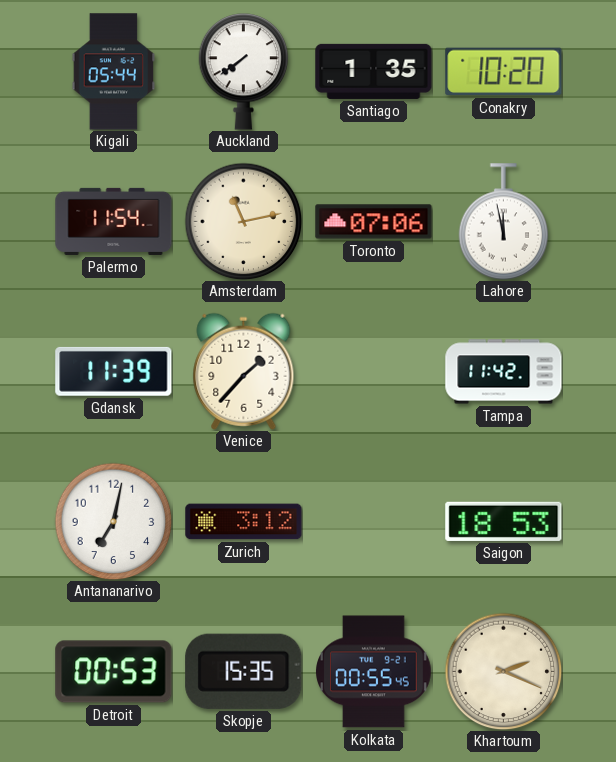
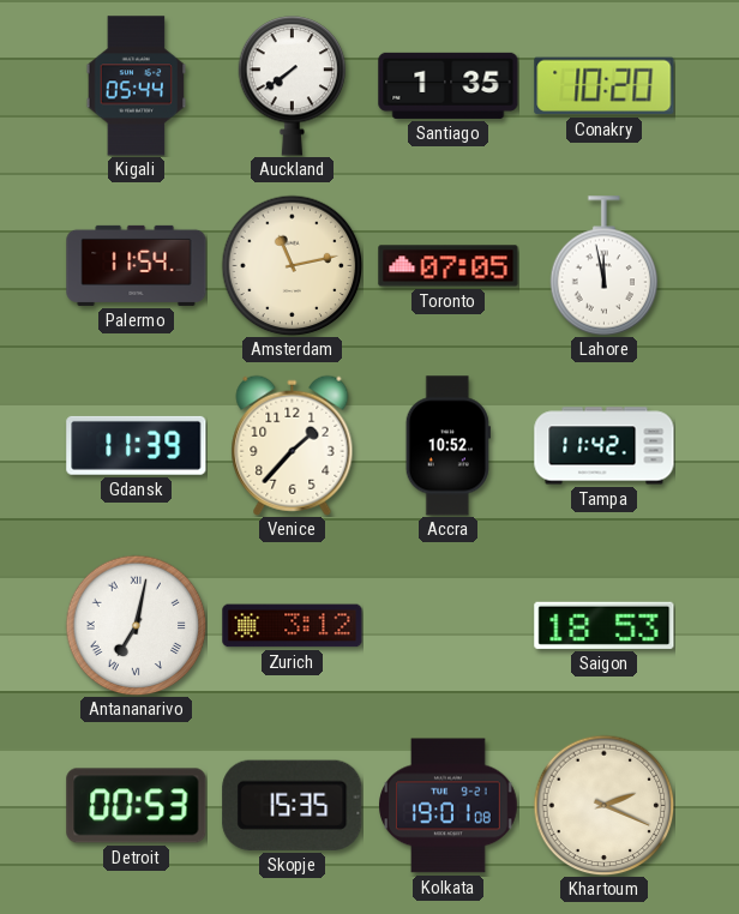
Toronto: 07:06 -> 07:05 (449, 266)
Accra: none -> 10:52 (447, 446)
Antananarivo numerals: Arabic -> Roman (136, 625)
Kolkata: 00:55 -> 19:01 (449, 806)
